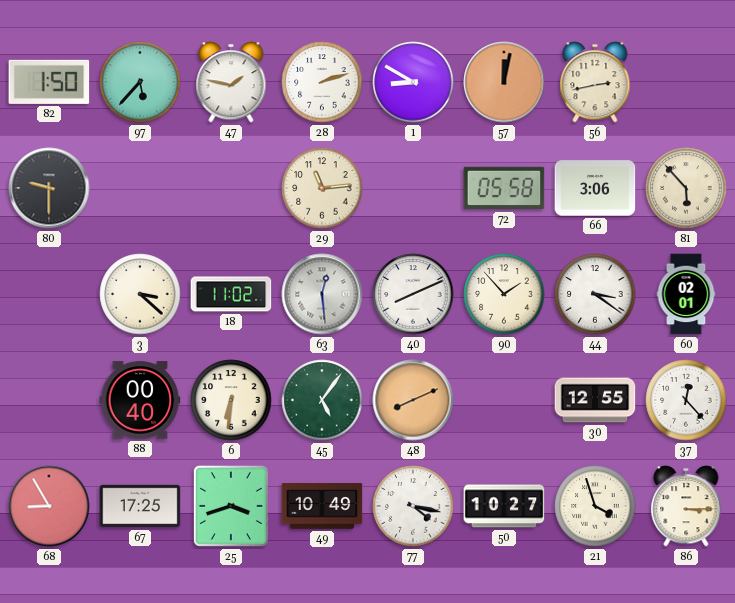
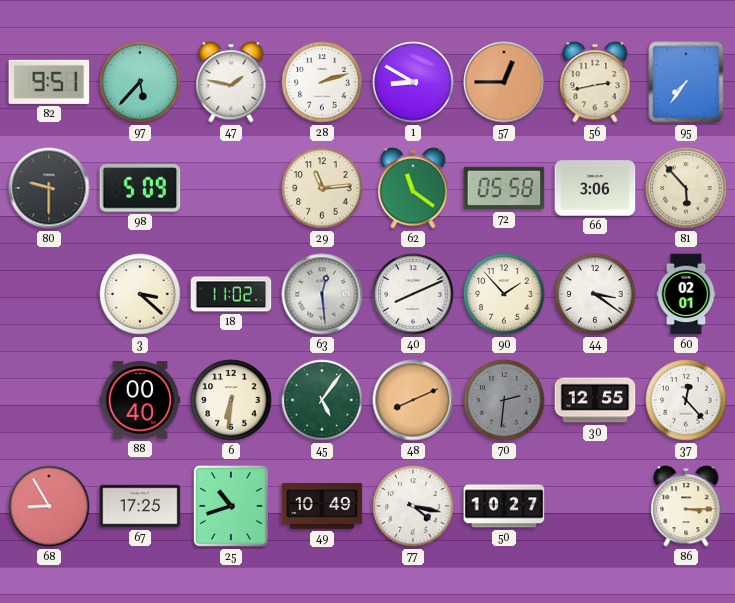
82: 1:50 -> 9:51 (49, 82)
57: 12:02 -> 12:45 (504, 82)
95: none -> 7:36 (686, 82)
98: none -> 5:09 (140, 189)
62: none -> 11:21 (413, 188)
70: none -> 2:31 (504, 400)
25: 3:42 -> 10:42 (231, 506)
21: 3:57 -> none (595, 506)
